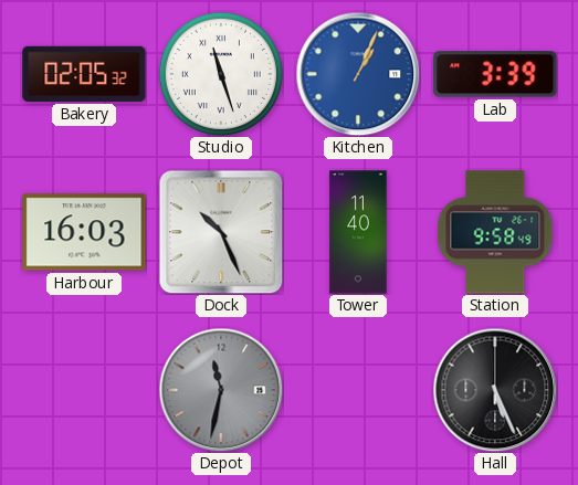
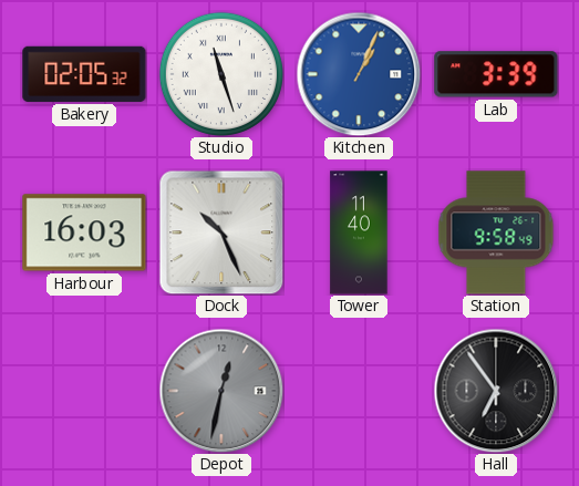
Depot: 11:32 -> 12:32 (221, 391)
Hall: 5:26 -> 6:54 (496, 391)
